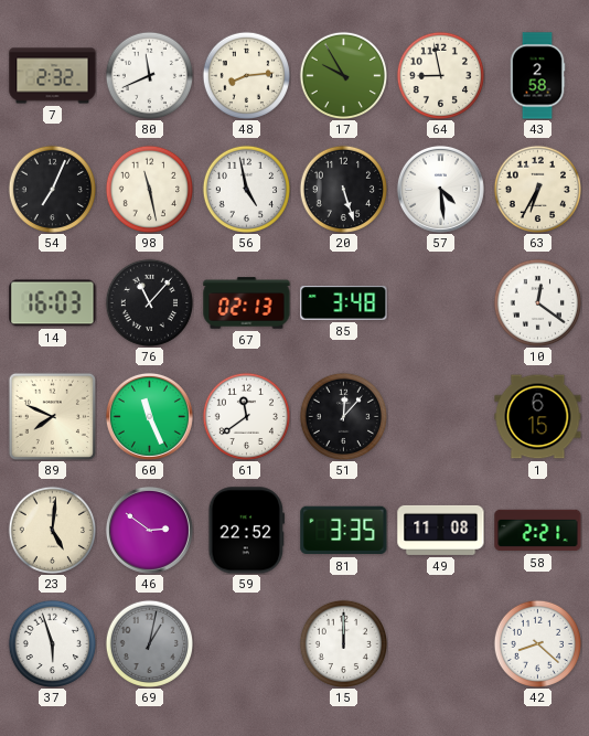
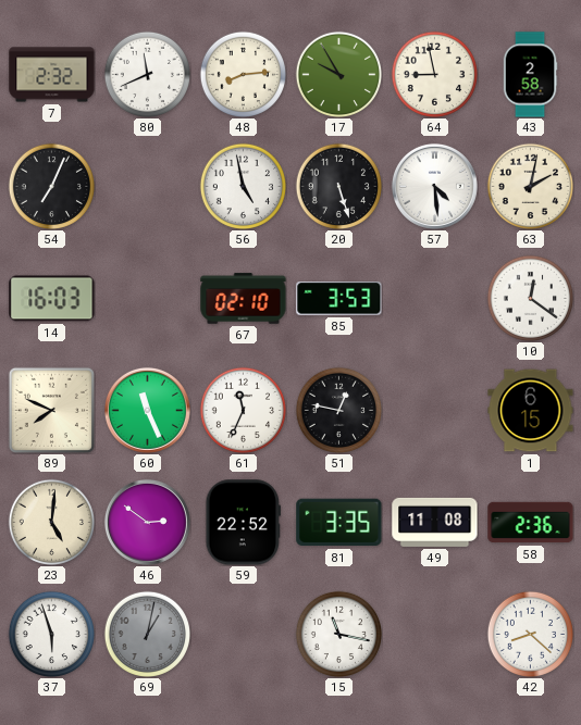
98: 11:28 -> none (149, 189)
63: 6:35 -> 2:02 (530, 186)
76: 11:07 -> none (149, 302)
67: 02:13 -> 02:10 (244, 299)
85: 3:48 -> 3:53 (339, 299)
61: 11:39 -> 11:34 (243, 410)
51: 12:07 -> 12:47 (338, 410)
58: 2:21 -> 2:36 (531, 523)
15: 12:00 -> 11:17 (338, 634)
